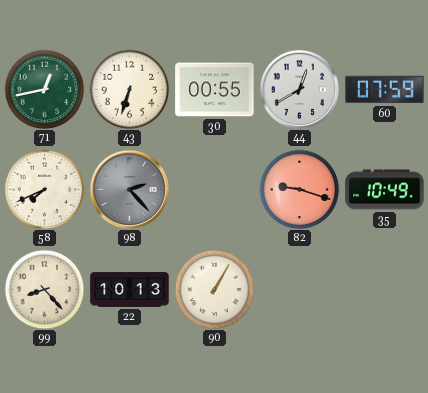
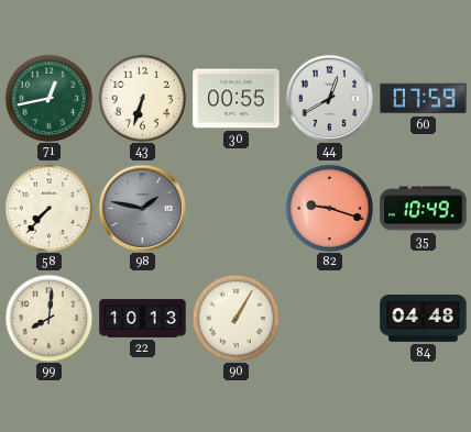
58: 7:41 -> 7:37 (48, 208)
98: 2:23 -> 1:47 (142, 208)
99: 8:23 -> 8:01 (48, 318)
84: none -> 04:48 (424, 319)
